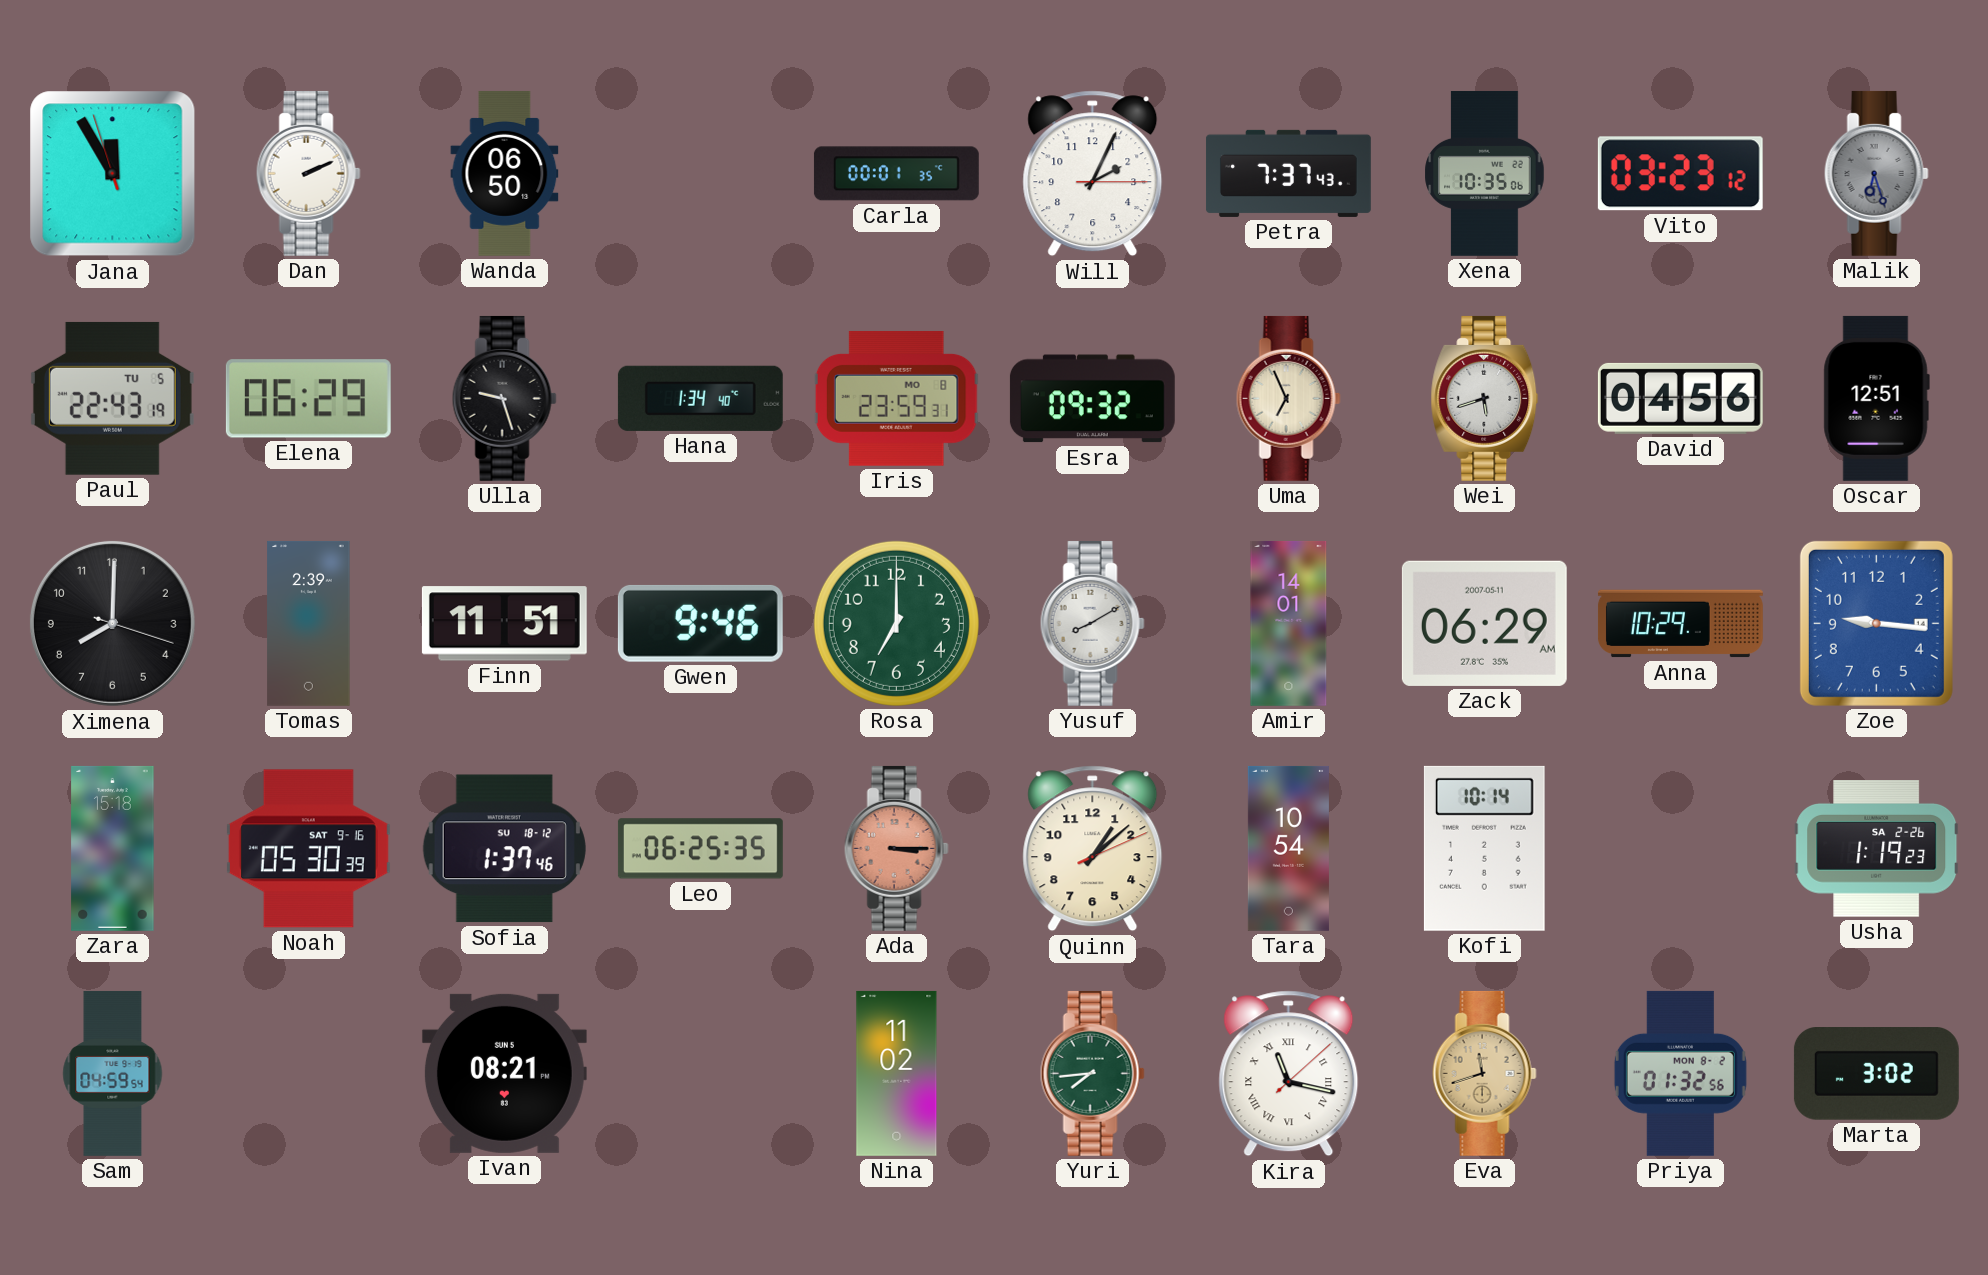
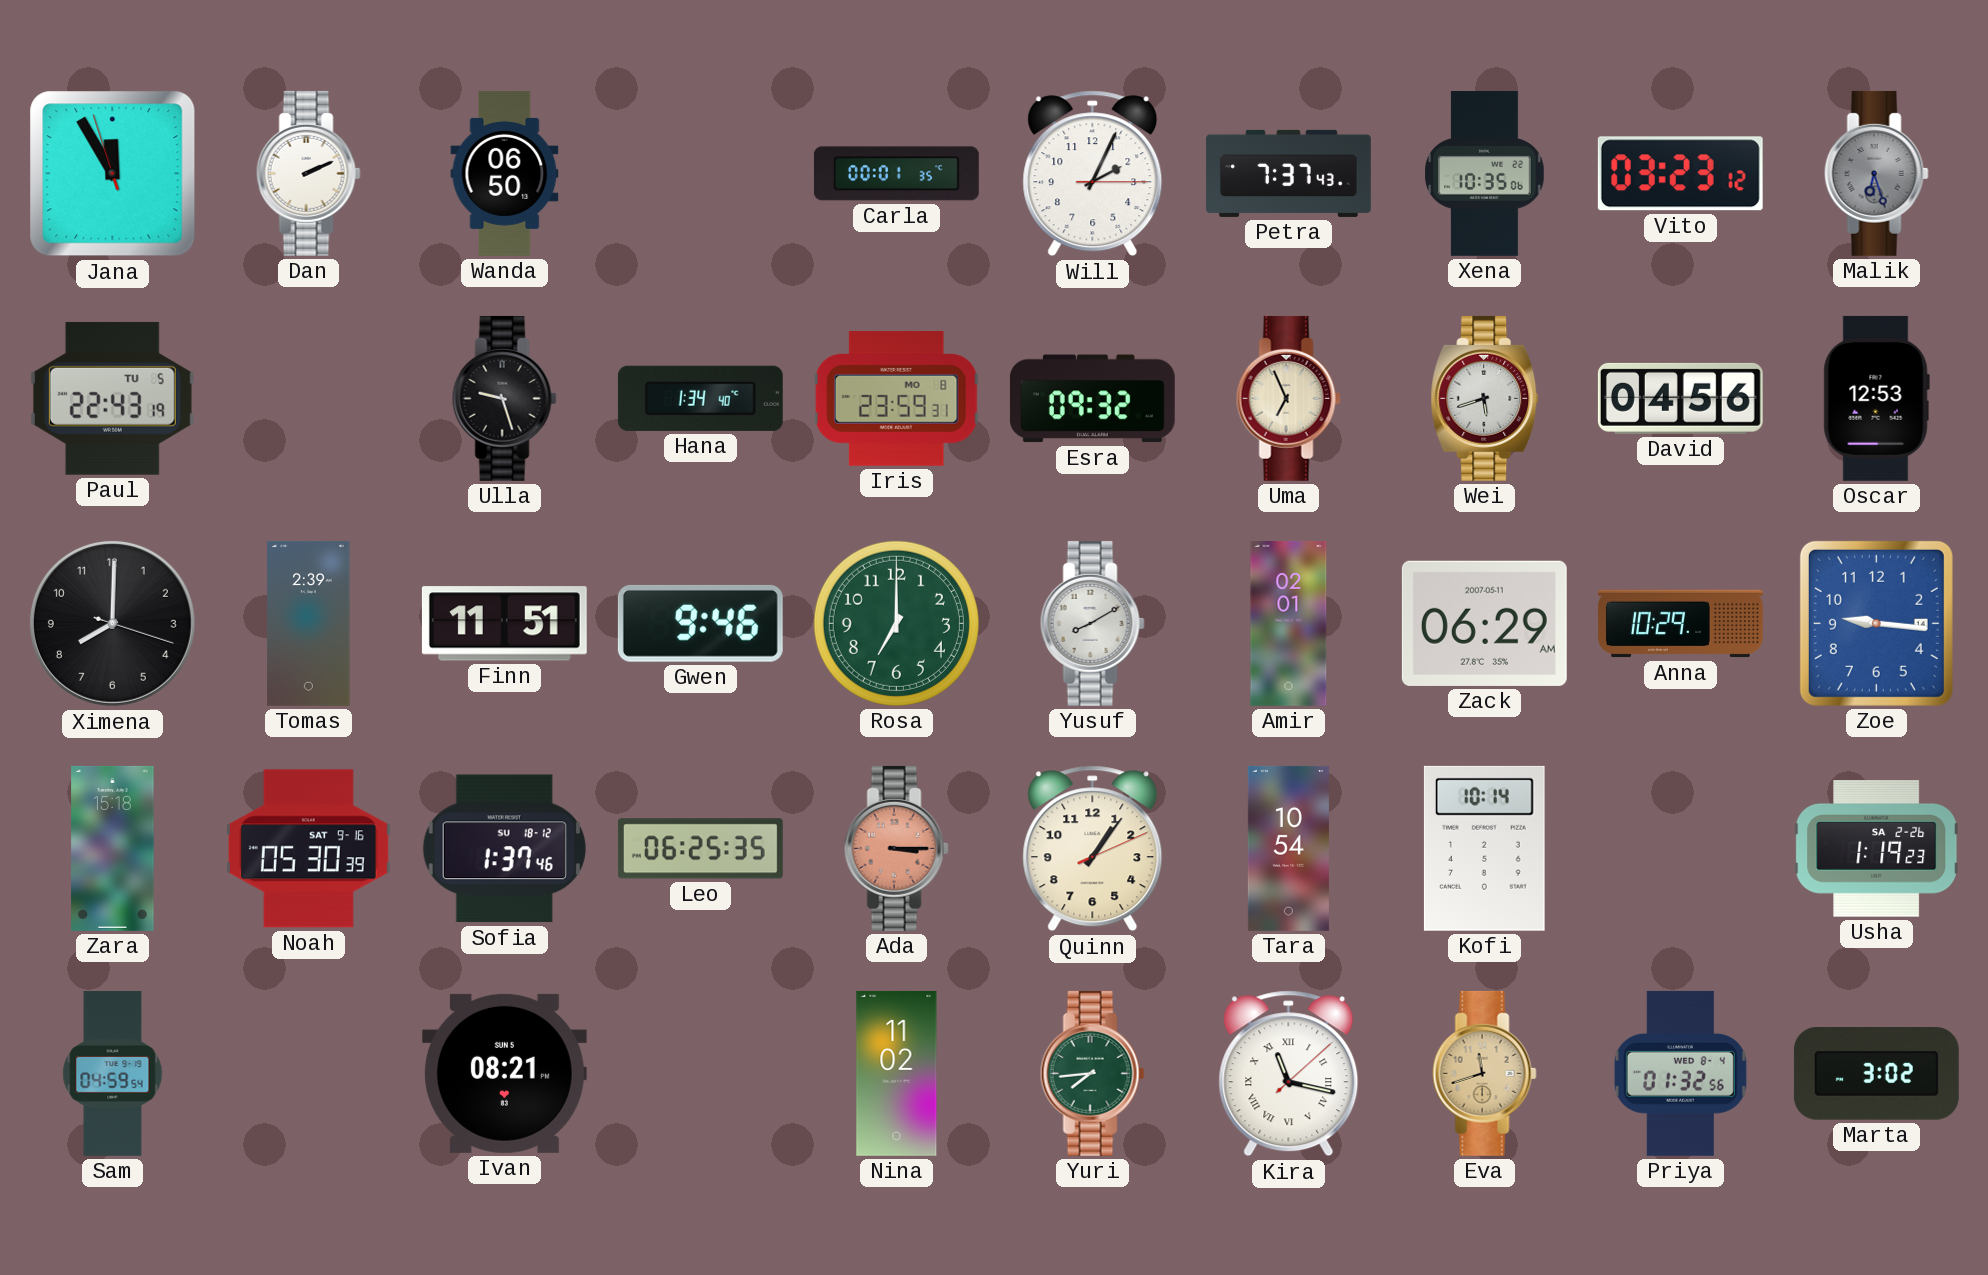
Elena: 06:29 -> none (308, 399)
Oscar: 12:51 -> 12:53 (1876, 398)
Amir: 14:01 -> 02:01 (1289, 623)
Quinn: 1:08 -> 1:06 (1093, 849)
Priya date: MON 8-2 -> WED 8-4 (1680, 1073)
